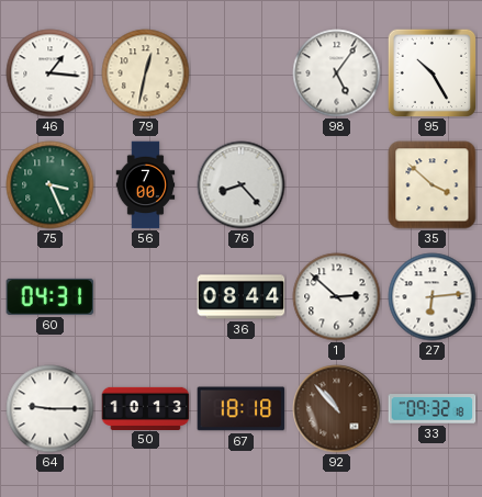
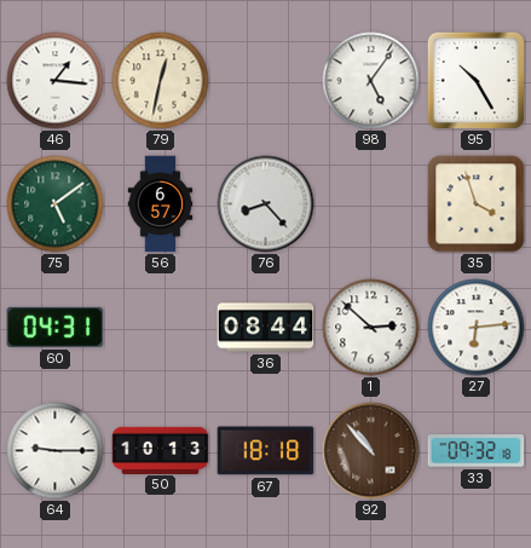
75: 3:26 -> 5:09 (56, 204)
56: 7:00 -> 6:57 (161, 204)
35: 3:52 -> 3:57 (477, 204)
